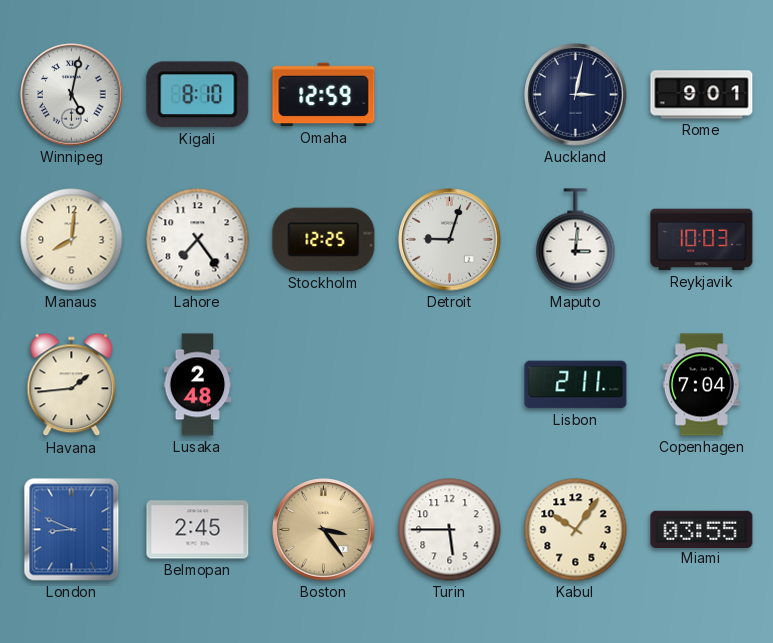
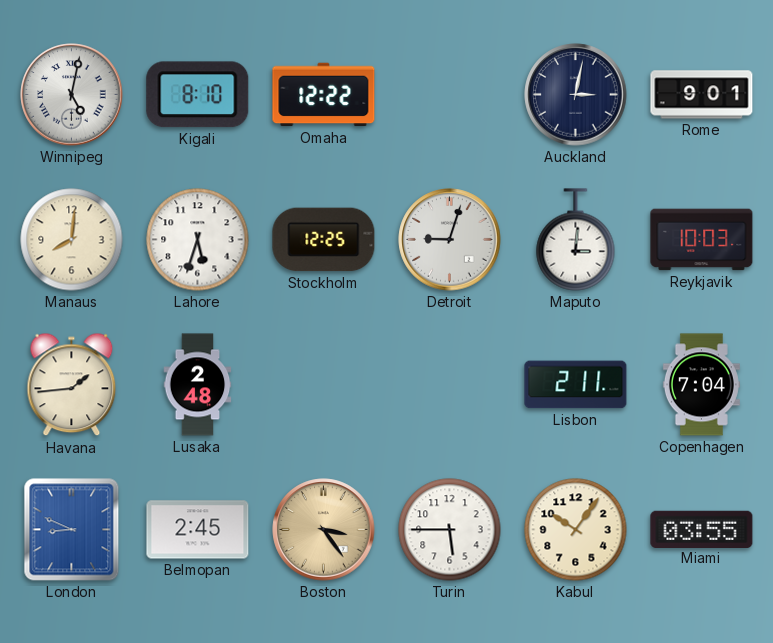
Omaha: 12:59 -> 12:22 (324, 95)
Lahore: 7:24 -> 5:33 (198, 240)
